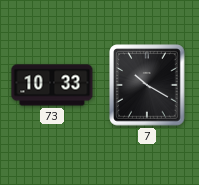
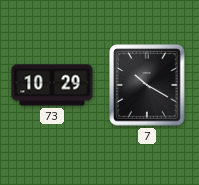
73: 10:33 -> 10:29 (52, 85)
